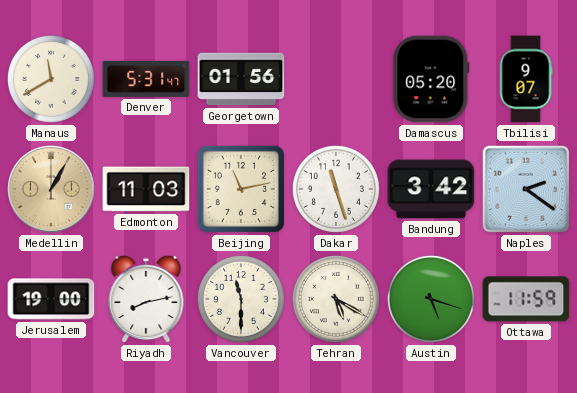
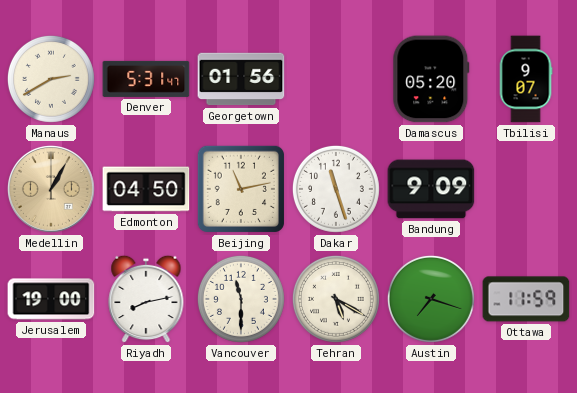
Manaus: 11:40 -> 2:40 (51, 79)
Edmonton: 11:03 -> 04:50 (146, 189)
Bandung: 3:42 -> 9:09 (431, 189)
Naples: 2:21 -> none (526, 189)
Austin: 5:18 -> 7:18 (431, 299)
